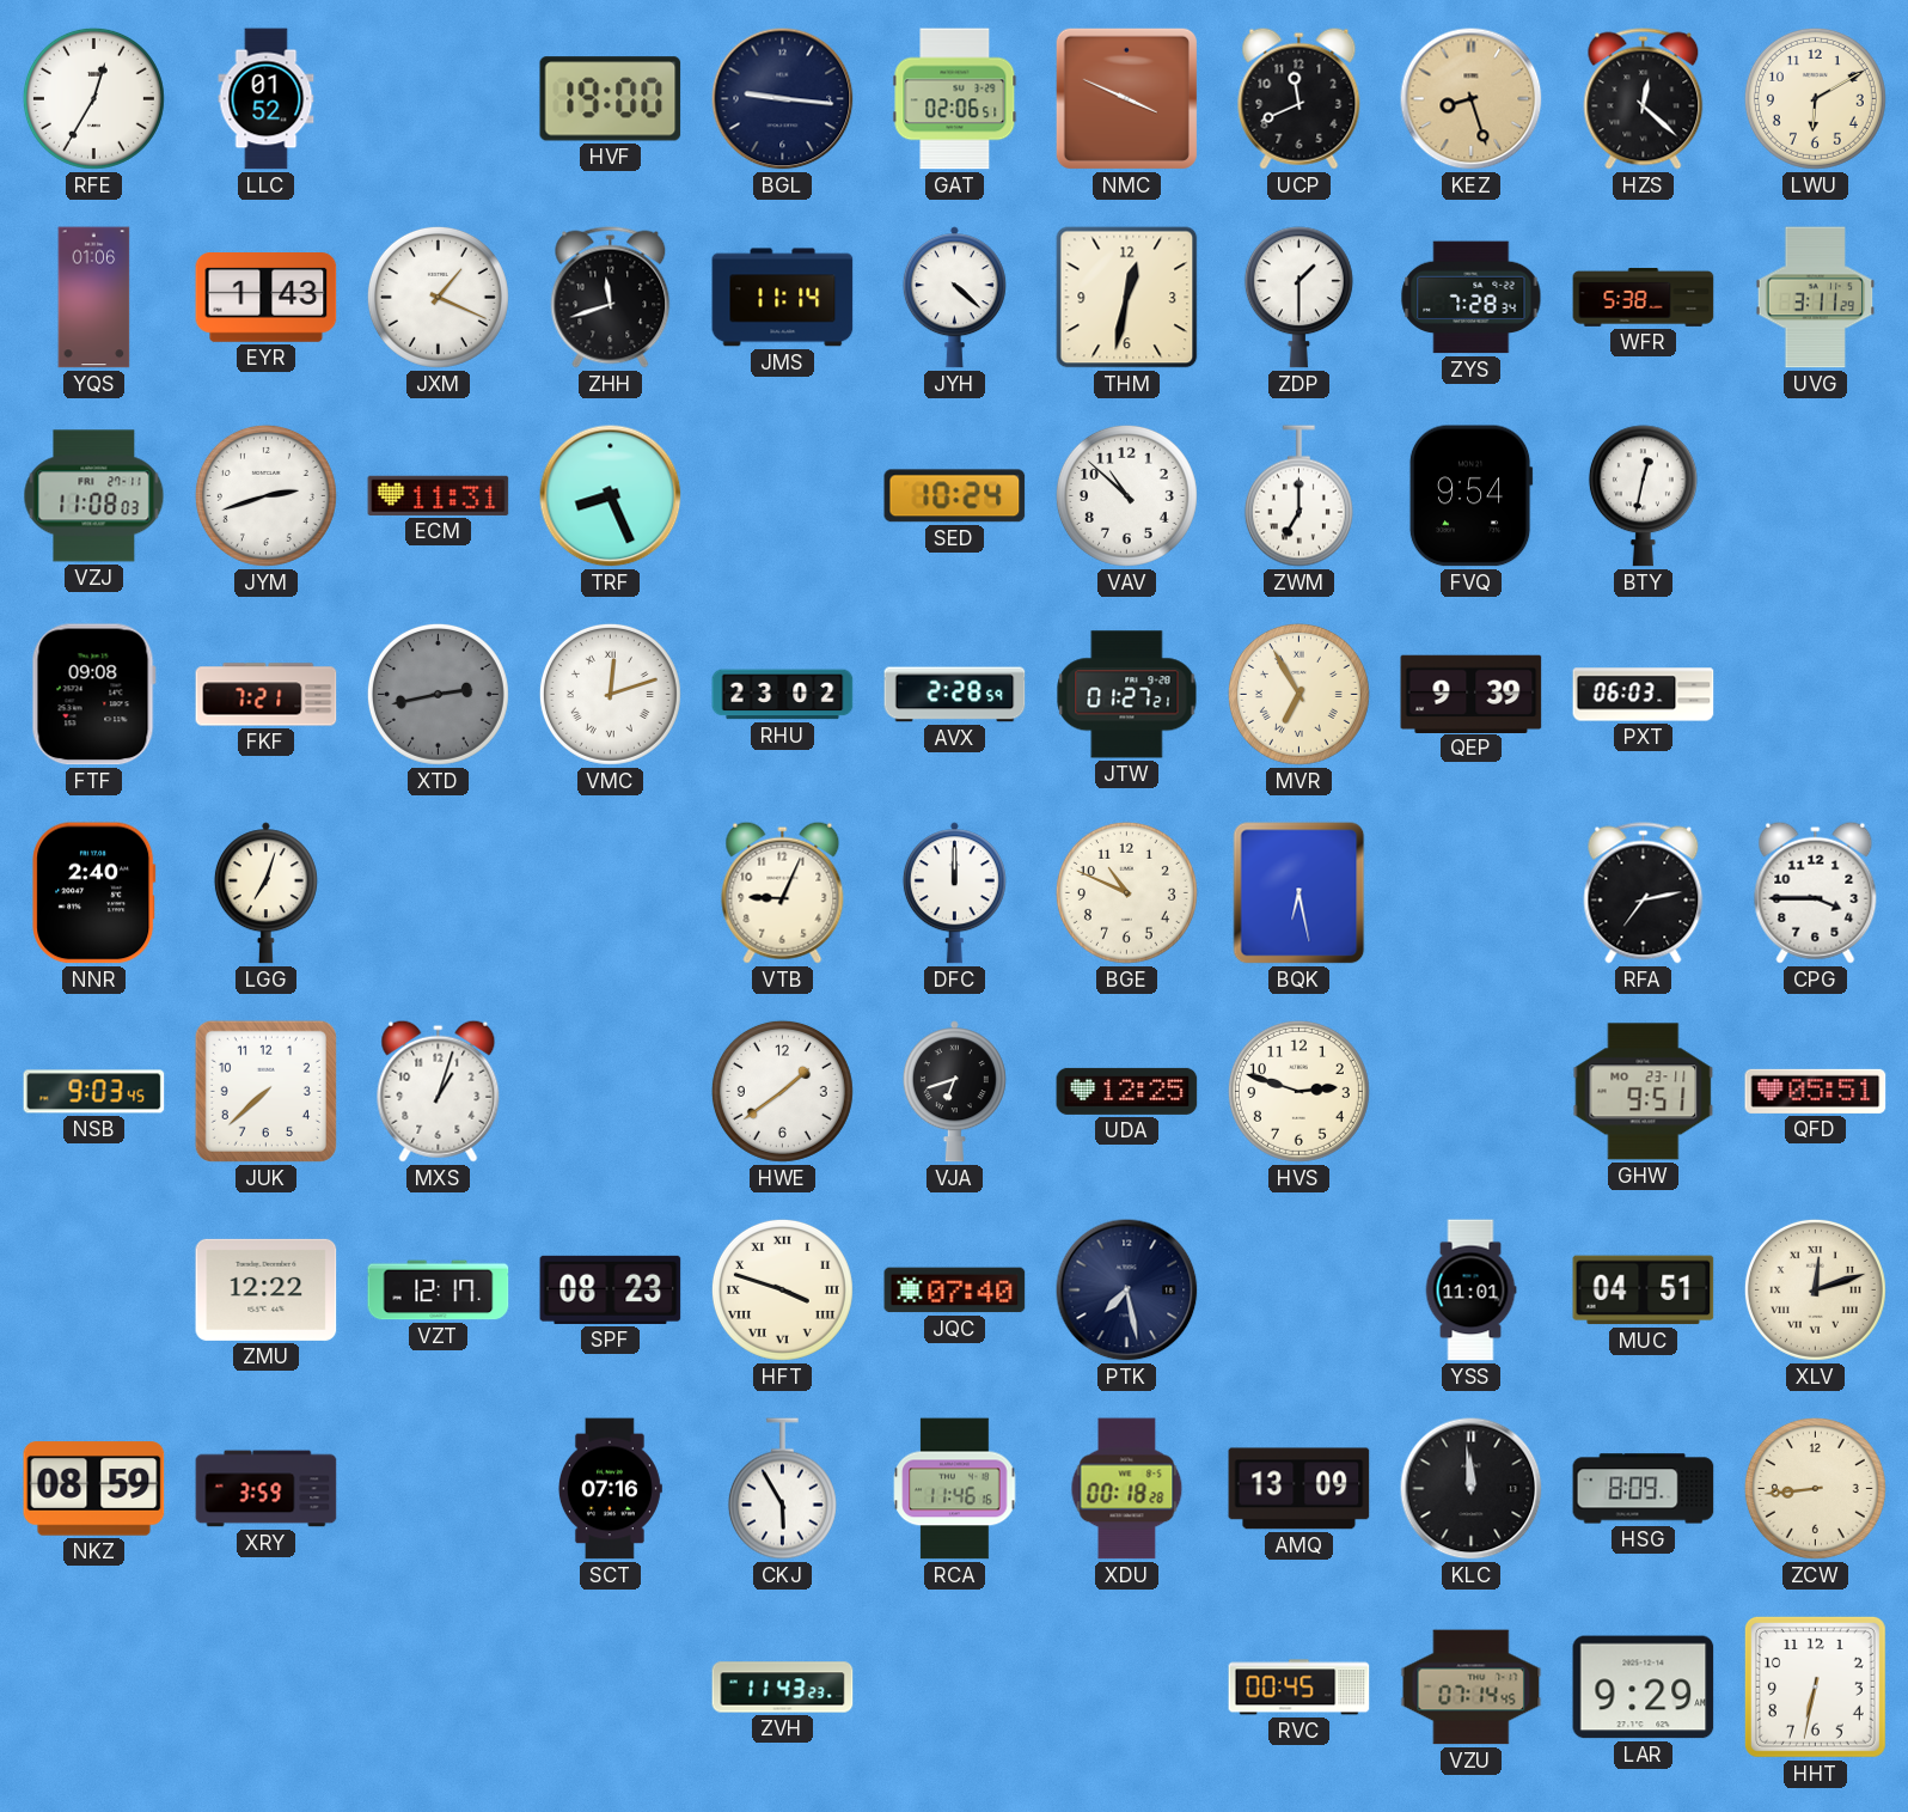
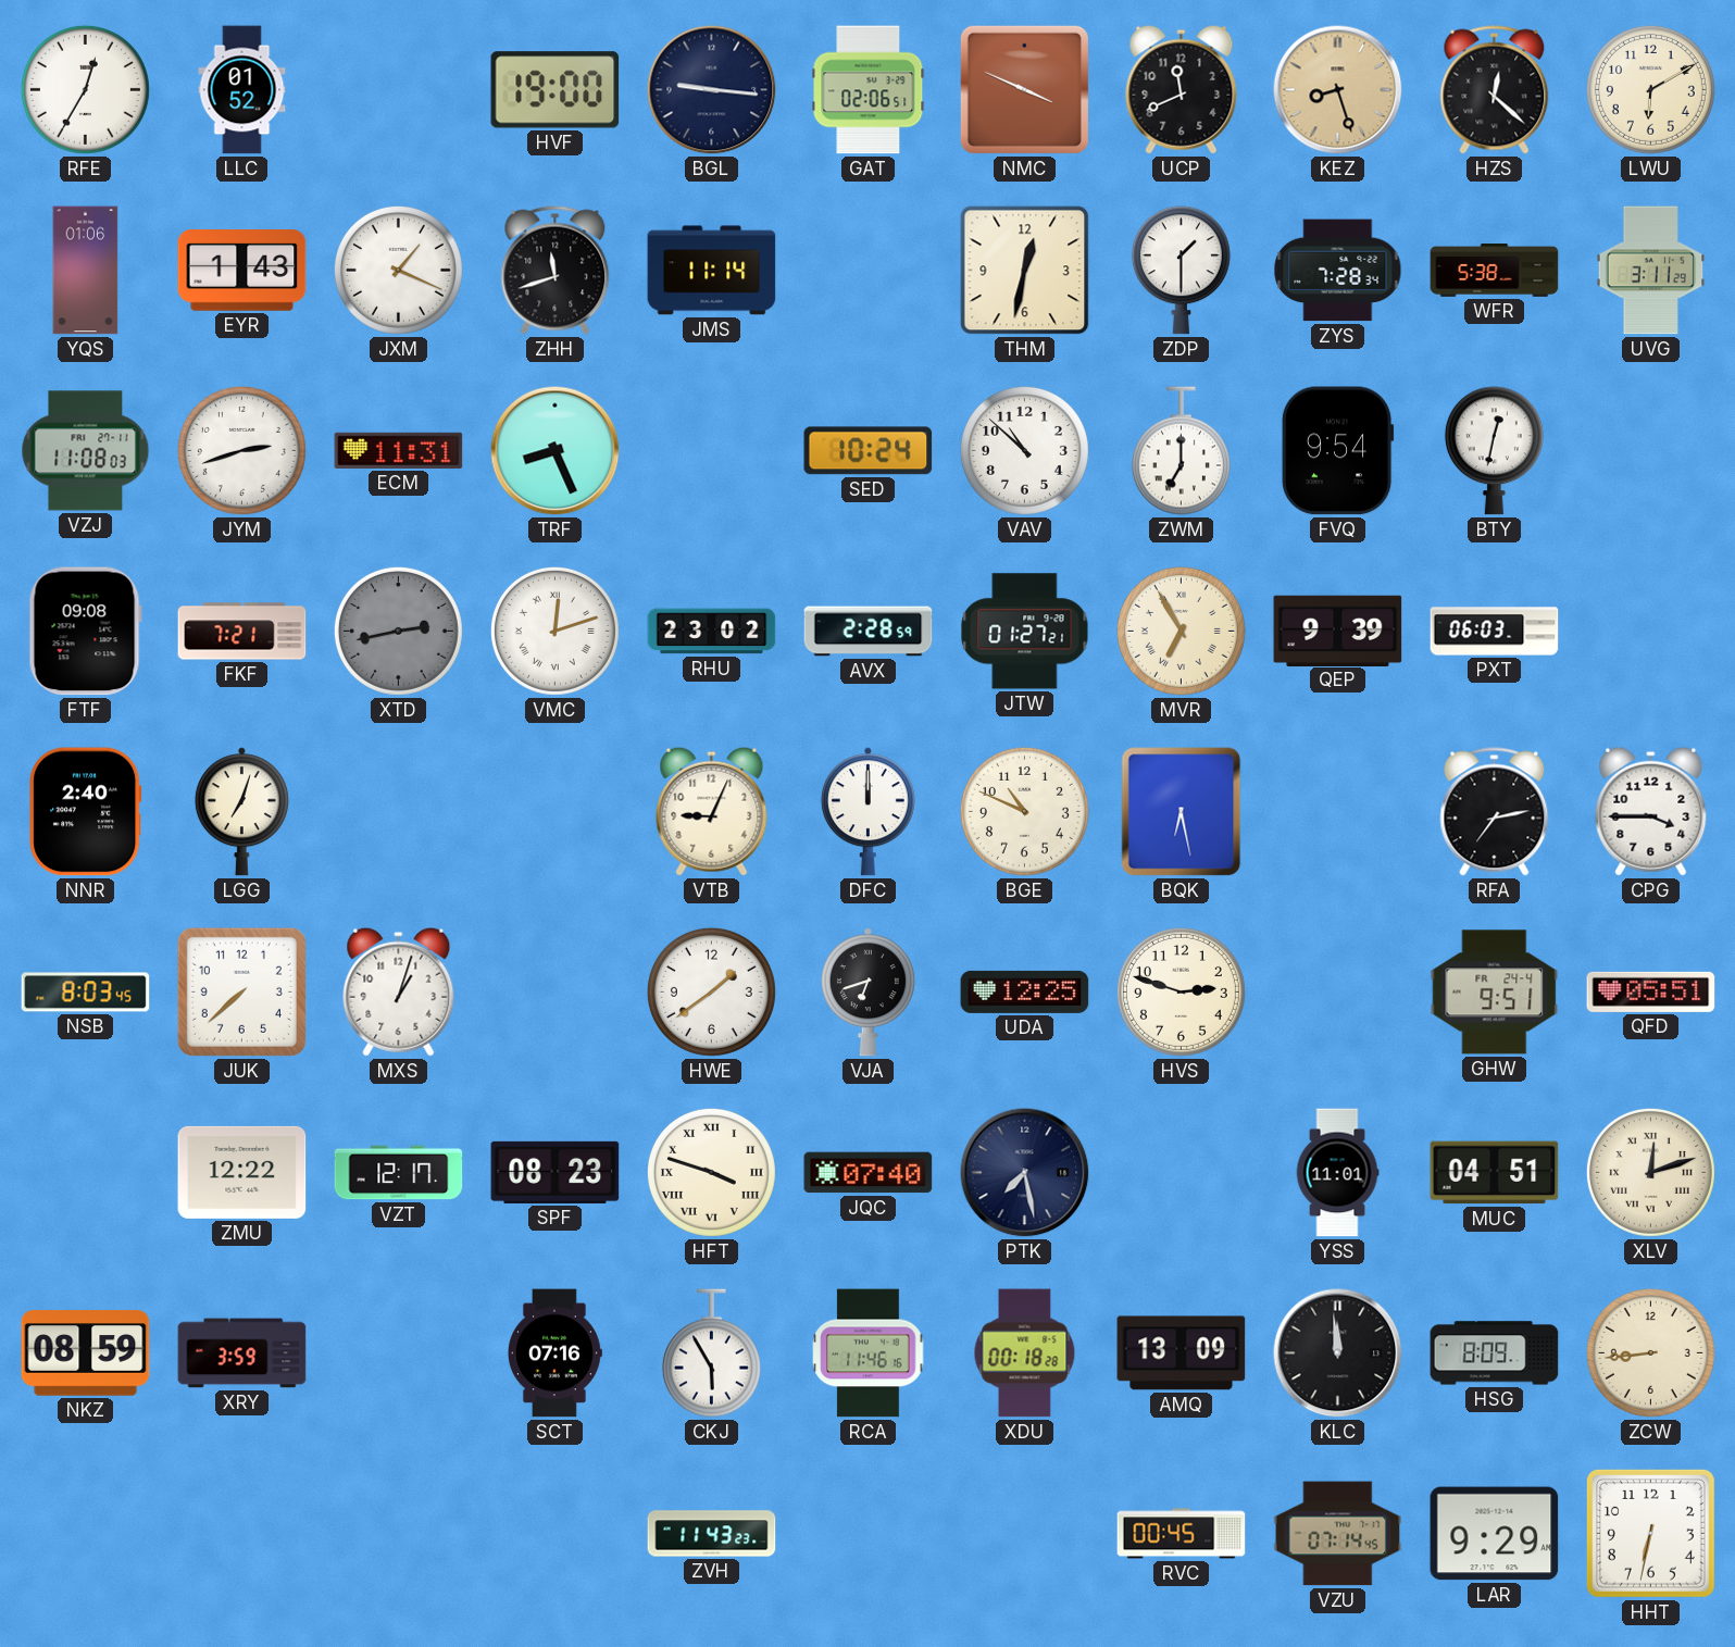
JYH: 4:22 -> none (954, 298)
NSB: 9:03 -> 8:03 (86, 993)
GHW date: MO 23-11 -> FR 24-4 (1495, 993)
